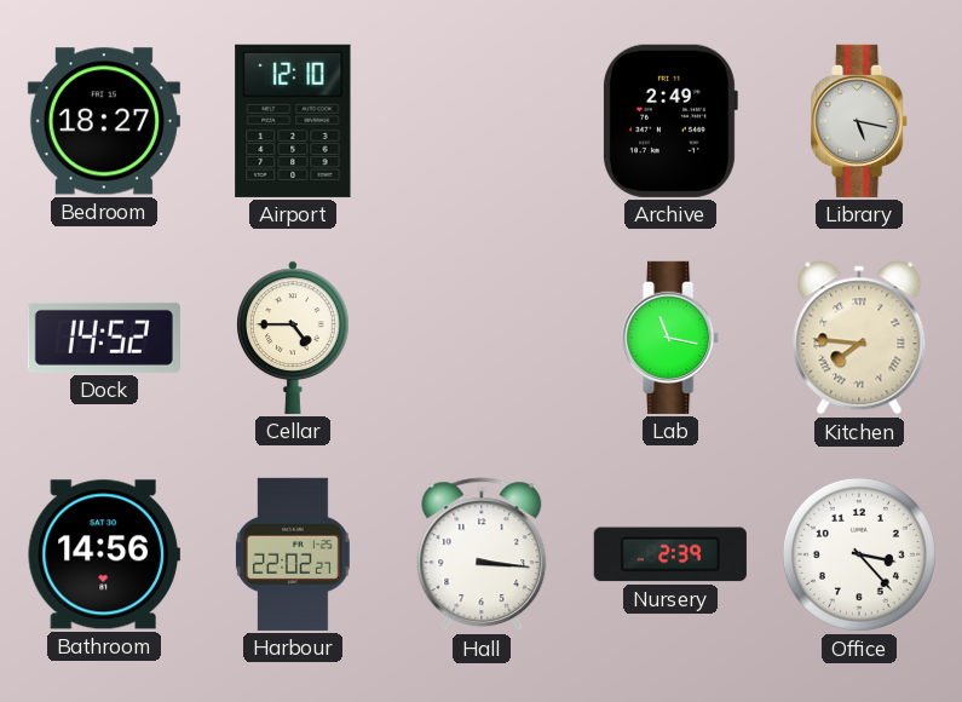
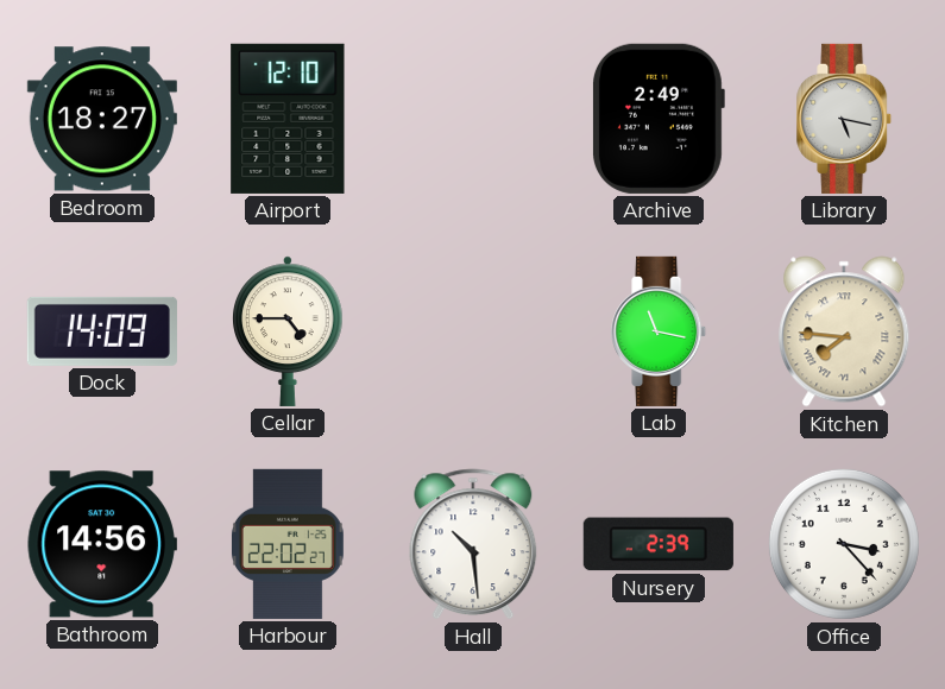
Dock: 14:52 -> 14:09 (102, 331)
Hall: 3:16 -> 10:29 (473, 544)
